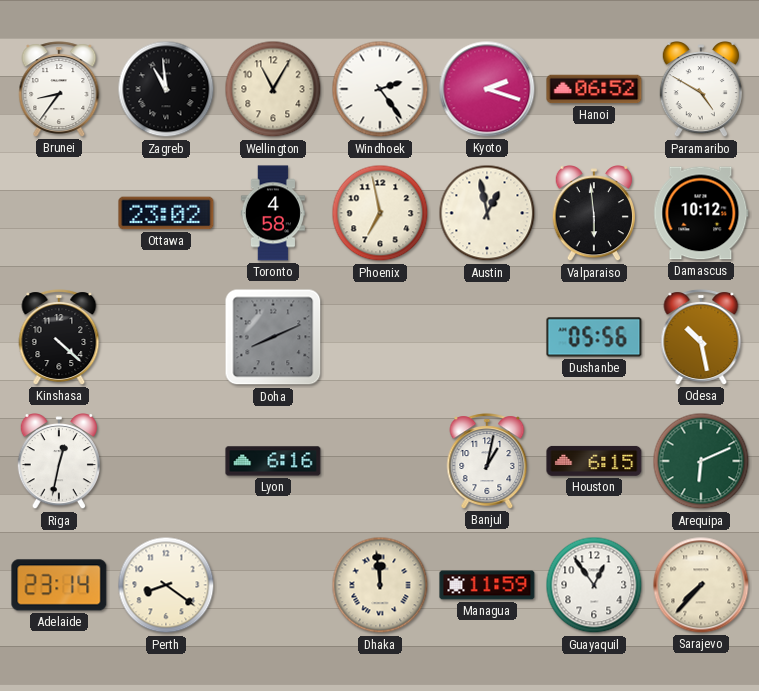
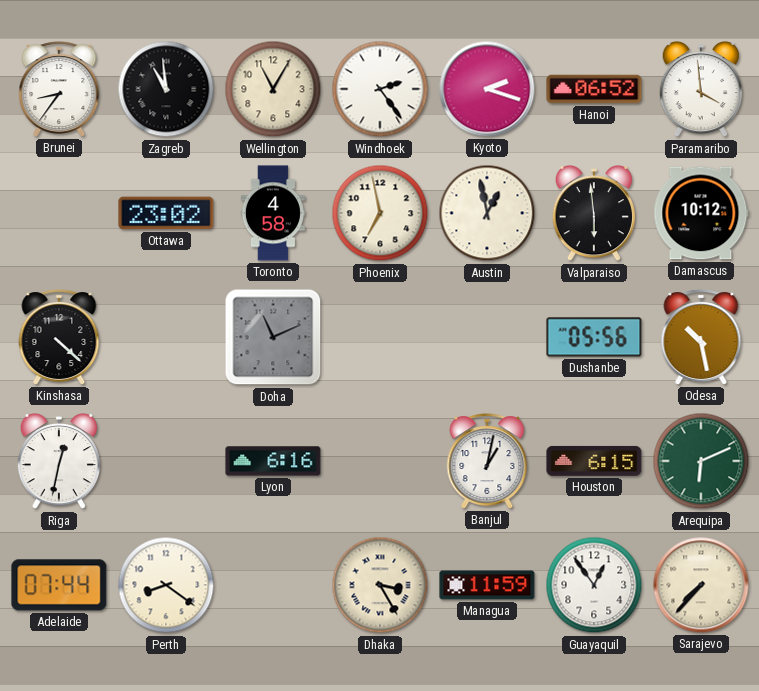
Paramaribo: 4:50 -> 3:59 (701, 90)
Doha: 8:11 -> 11:11 (273, 337)
Adelaide: 23:14 -> 07:44 (59, 585)
Dhaka: 11:59 -> 3:25 (380, 585)
